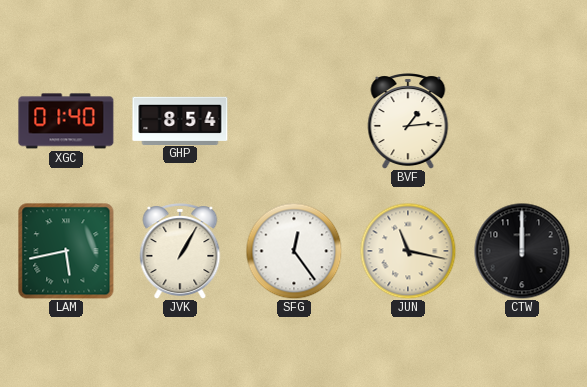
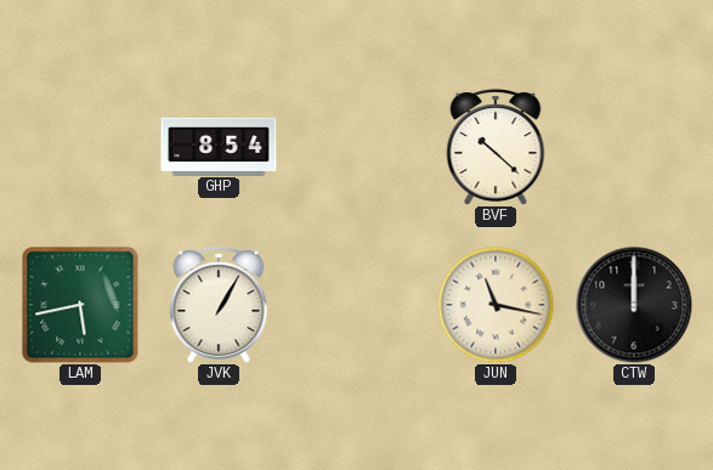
XGC: 01:40 -> none (66, 121)
BVF: 1:14 -> 10:22 (496, 147)
SFG: 12:24 -> none (294, 251)
